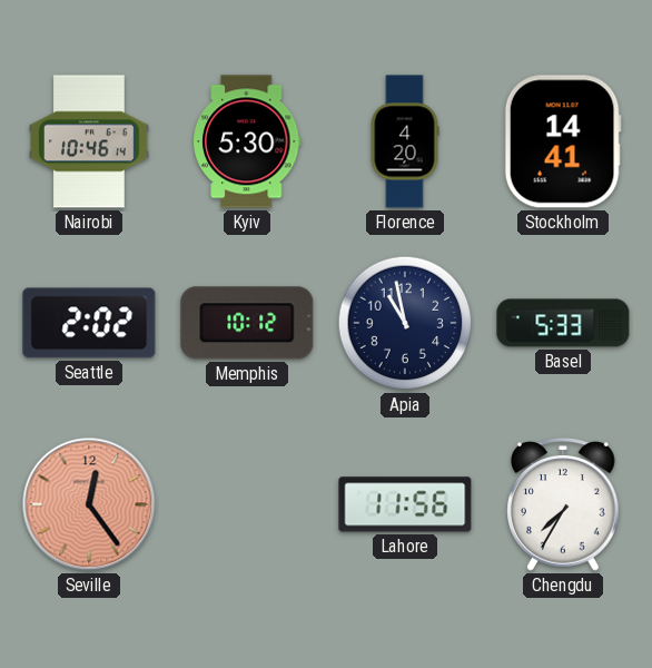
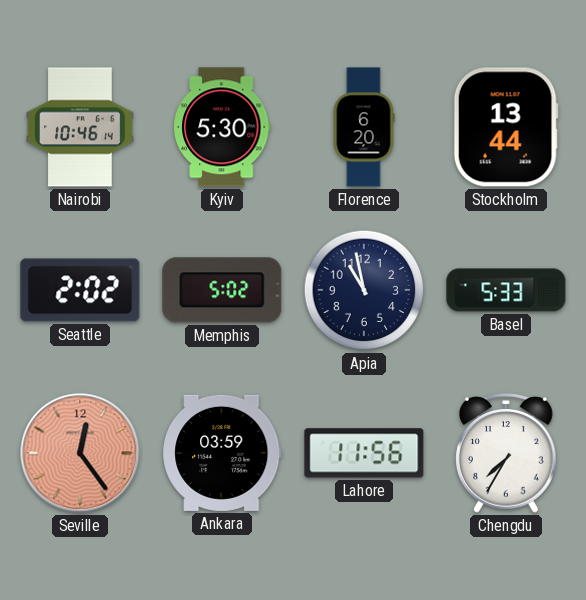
Florence: 4:20 -> 6:20 (364, 127)
Stockholm: 14:41 -> 13:44 (506, 127)
Memphis: 10:12 -> 5:02 (222, 290)
Ankara: none -> 03:59 (222, 453)
